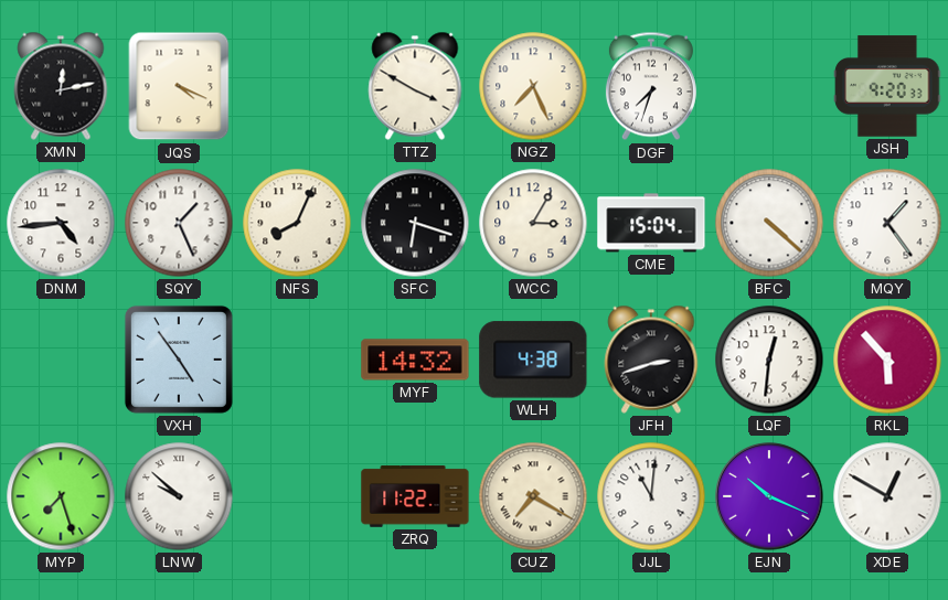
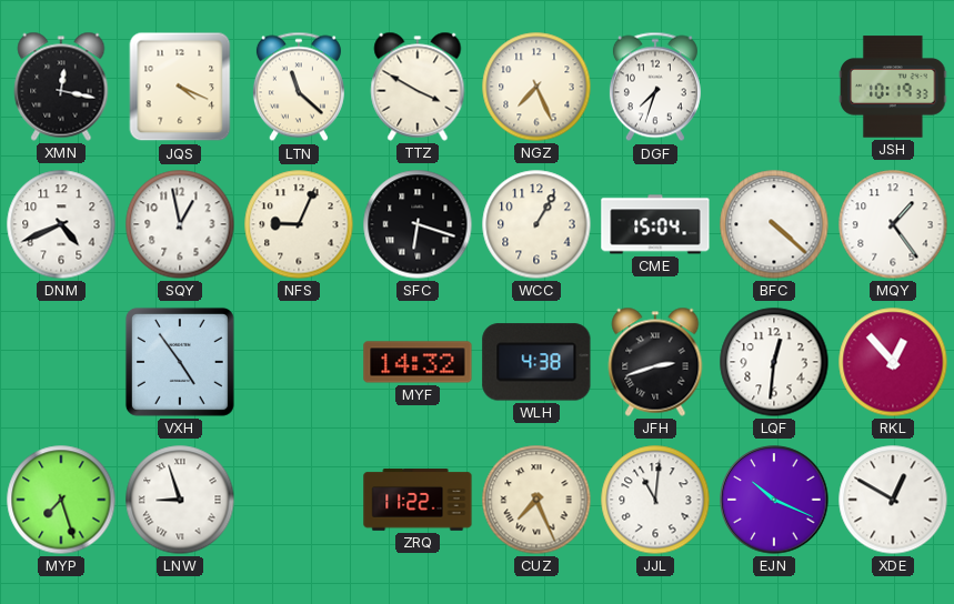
XMN: 12:13 -> 12:17 (61, 87)
LTN: none -> 11:22 (299, 87)
JSH: 9:20 -> 10:19 (893, 87)
DNM: 4:44 -> 4:41 (61, 224)
SQY: 1:26 -> 12:58 (180, 224)
NFS: 8:04 -> 9:04 (299, 224)
WCC: 3:05 -> 1:05 (536, 224)
RKL: 5:53 -> 12:53 (893, 362)
LNW: 9:52 -> 8:57 (180, 500)
CUZ: 7:20 -> 7:26 (536, 500)
